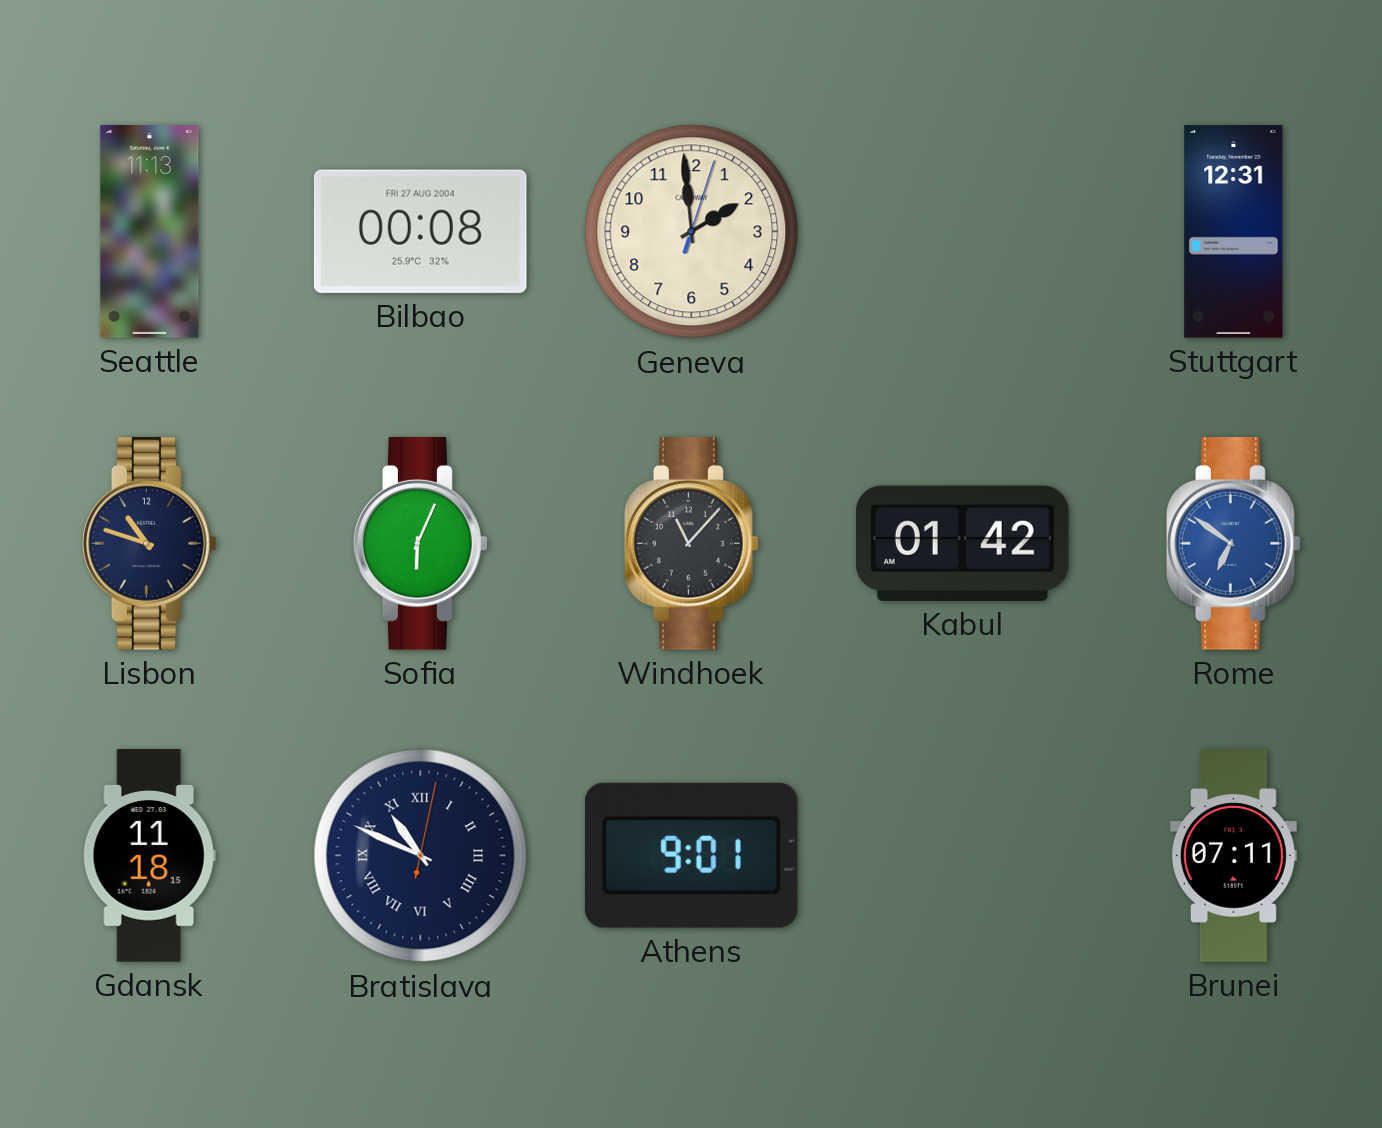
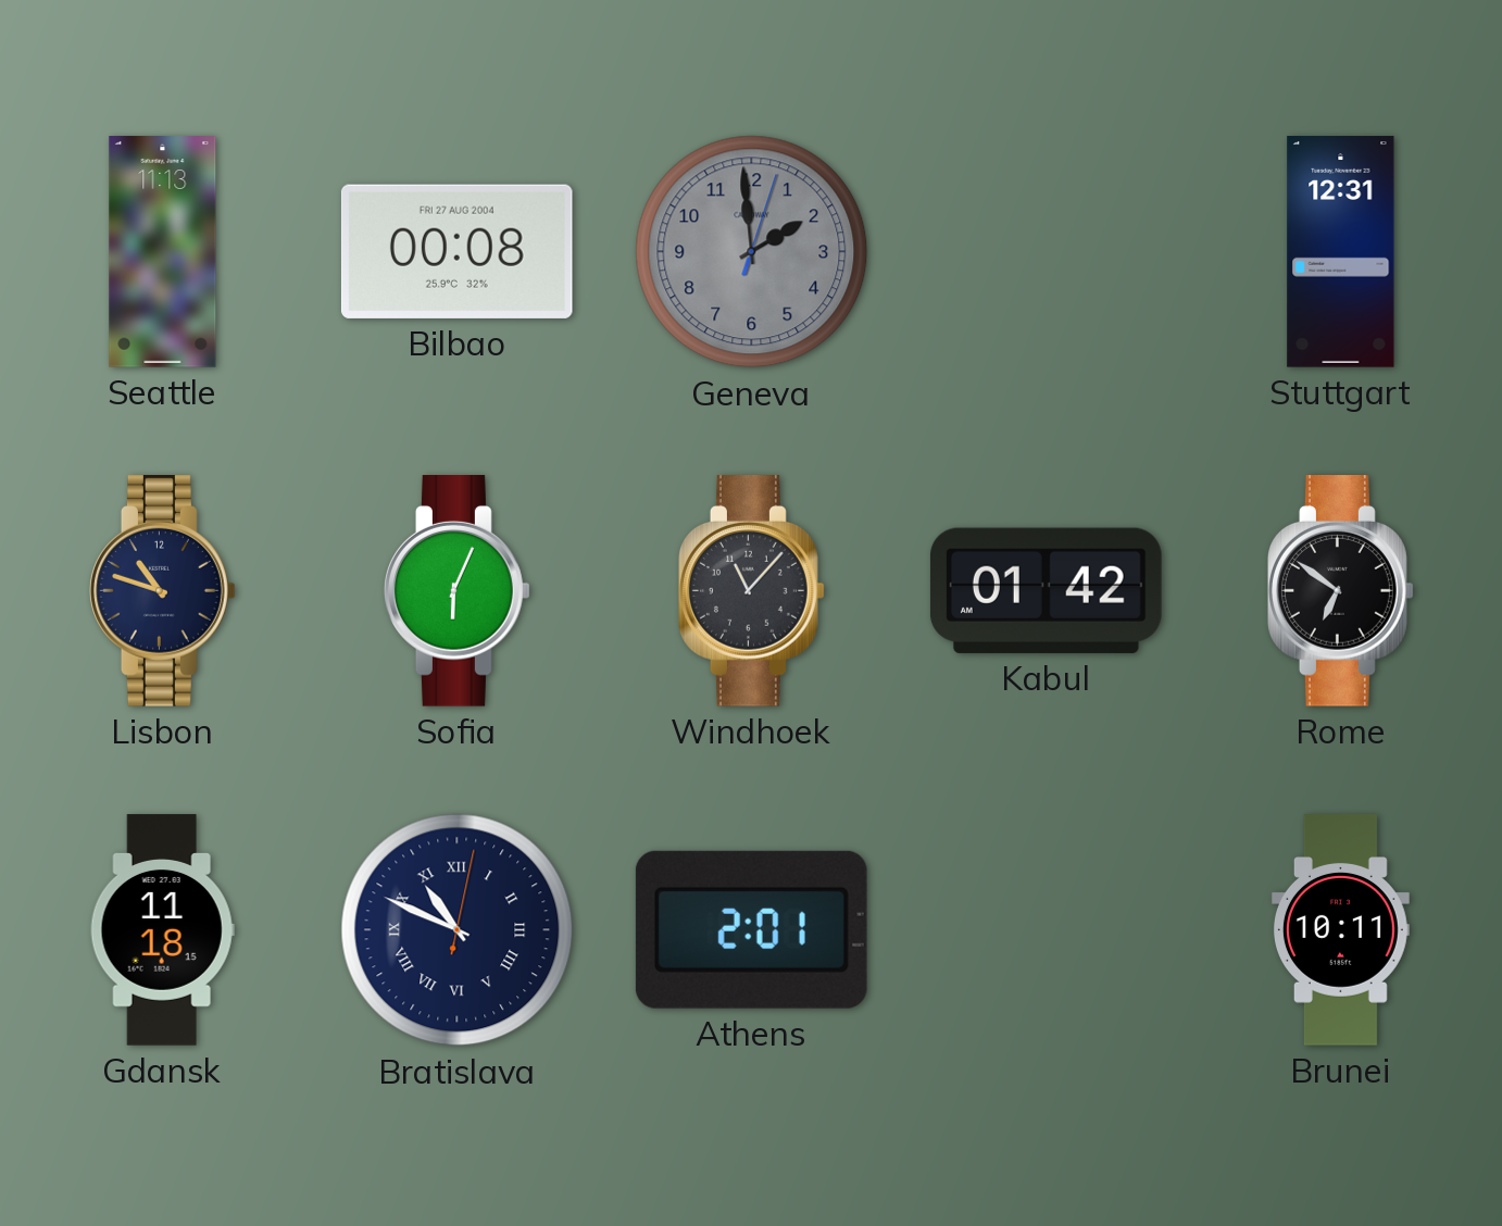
Geneva dial: cream -> grey (752, 252)
Rome dial: blue -> black (1341, 591)
Athens: 9:01 -> 2:01 (751, 929)
Brunei: 07:11 -> 10:11 (1340, 930)
